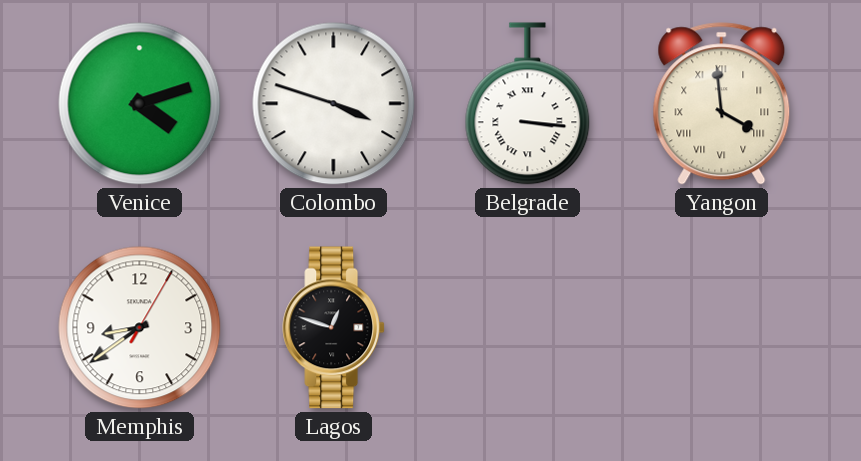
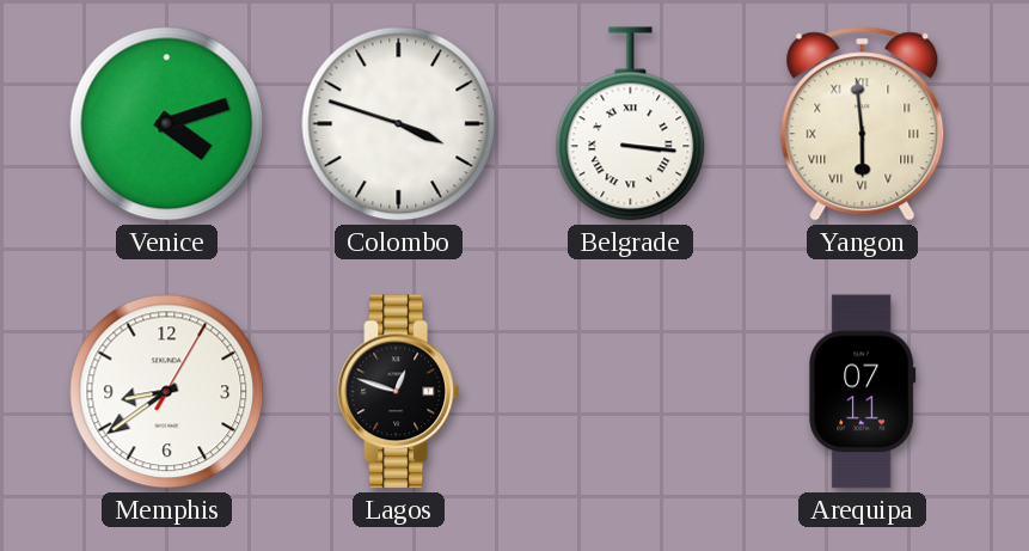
Yangon: 3:59 -> 5:59 (863, 124)
Arequipa: none -> 07:11 (863, 392)
